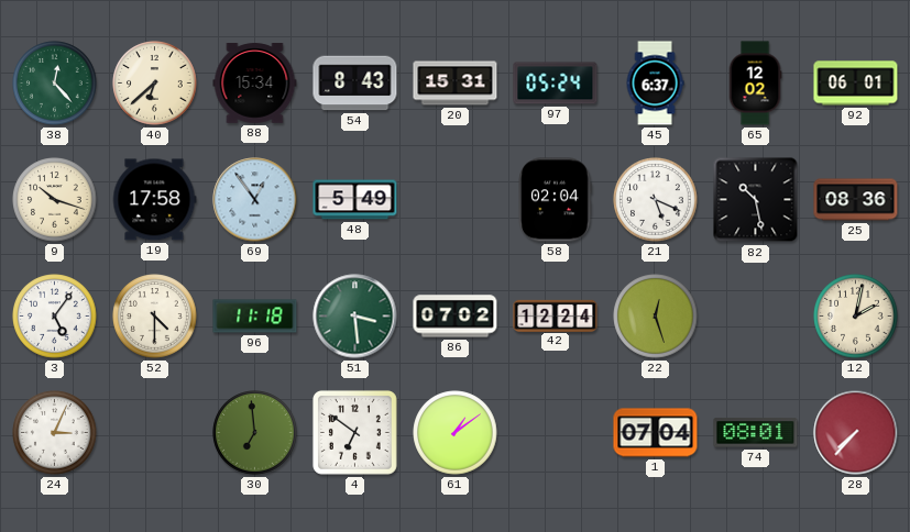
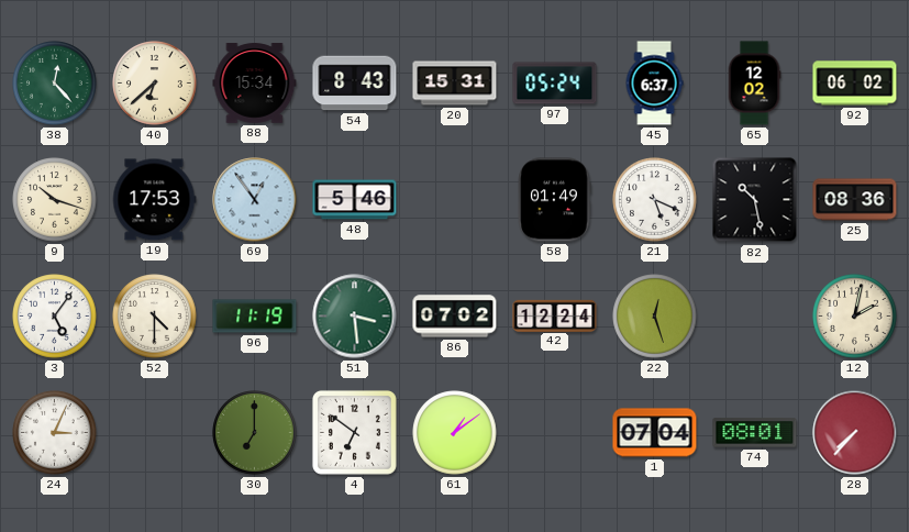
92: 06:01 -> 06:02 (855, 84)
19: 17:58 -> 17:53 (154, 200)
48: 5:49 -> 5:46 (355, 200)
58: 02:04 -> 01:49 (554, 200)
96: 11:18 -> 11:19 (255, 317)
30: 6:59 -> 7:00 (255, 433)
